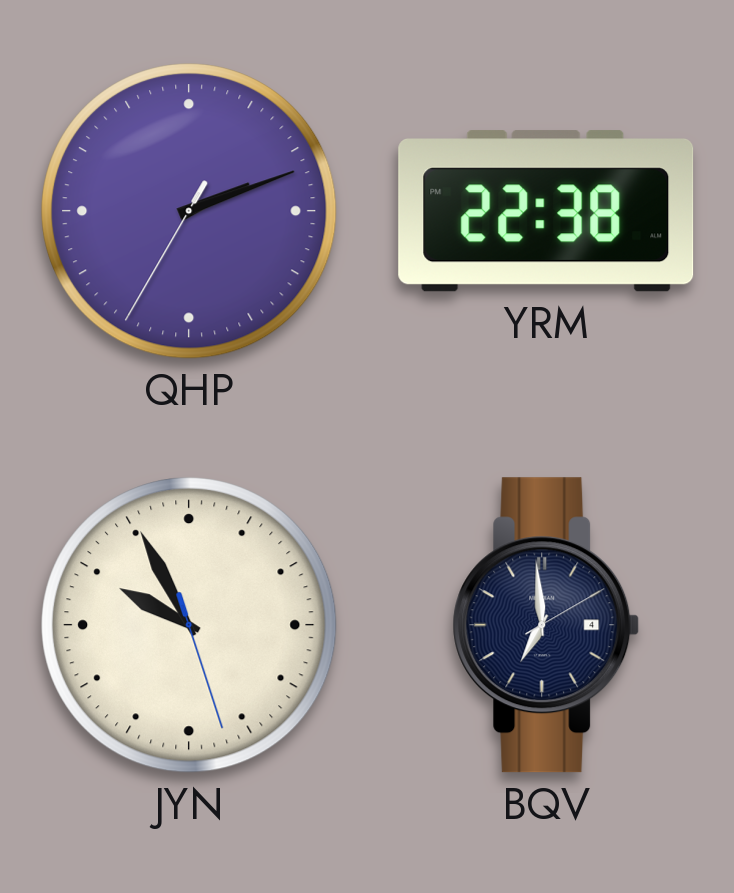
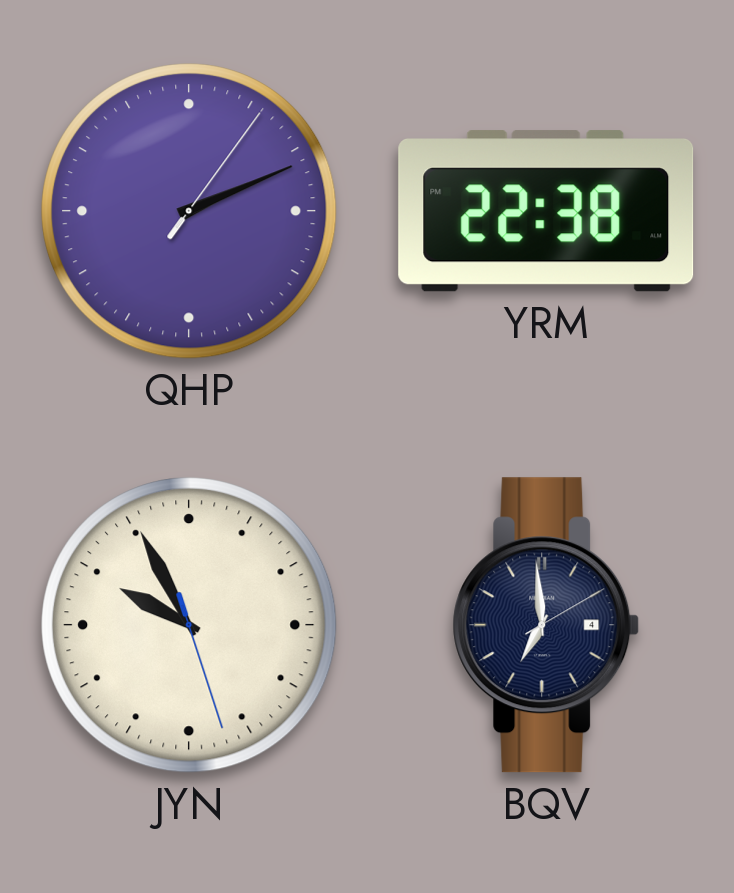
QHP: 2:11:35 -> 2:11:06 (189, 211)
